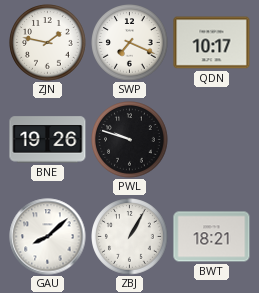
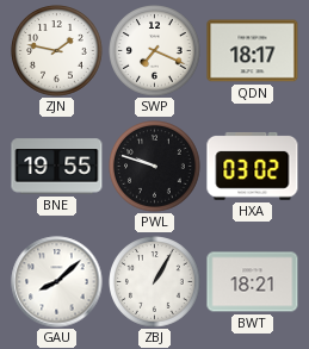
QDN: 10:17 -> 18:17 (253, 51)
BNE: 19:26 -> 19:55 (57, 167)
HXA: none -> 03:02 (253, 166)
